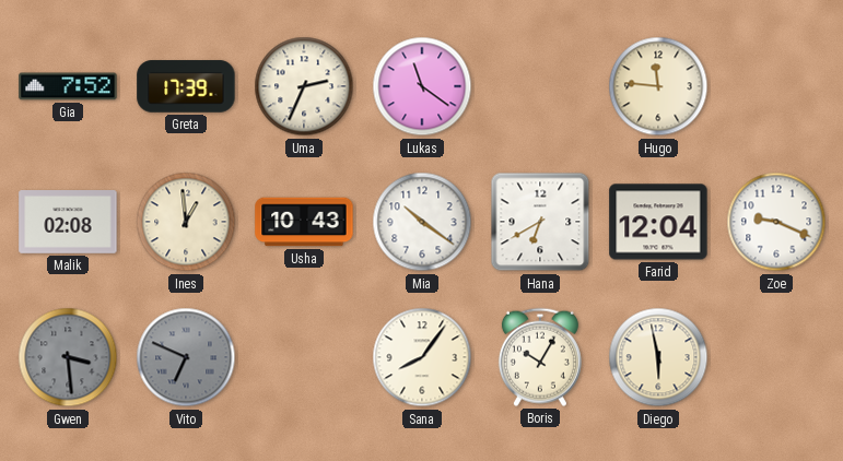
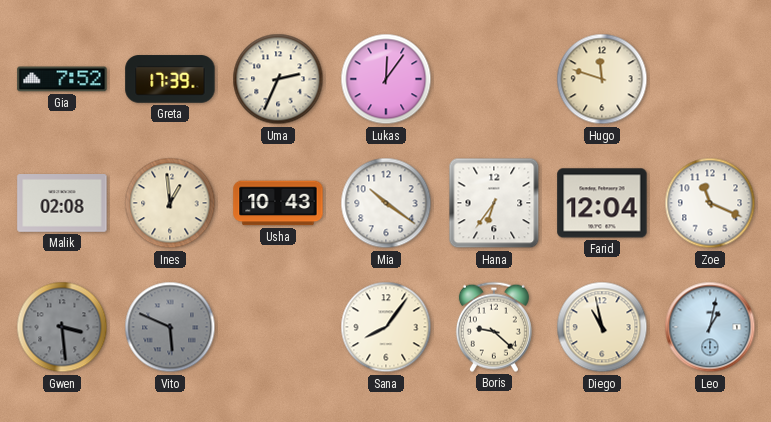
Lukas: 11:21 -> 12:06 (386, 79)
Hugo: 11:46 -> 11:48 (602, 79)
Hana: 6:40 -> 6:36 (494, 203)
Zoe: 9:19 -> 11:19 (710, 203)
Vito: 6:49 -> 5:49 (170, 327)
Boris: 10:05 -> 9:22 (494, 327)
Diego: 5:58 -> 10:58 (602, 327)
Leo: none -> 1:02 (710, 327)
